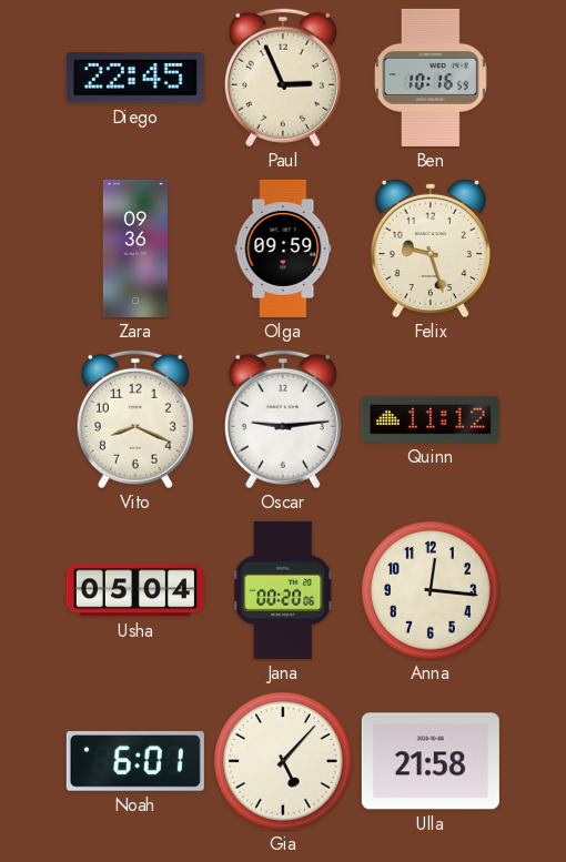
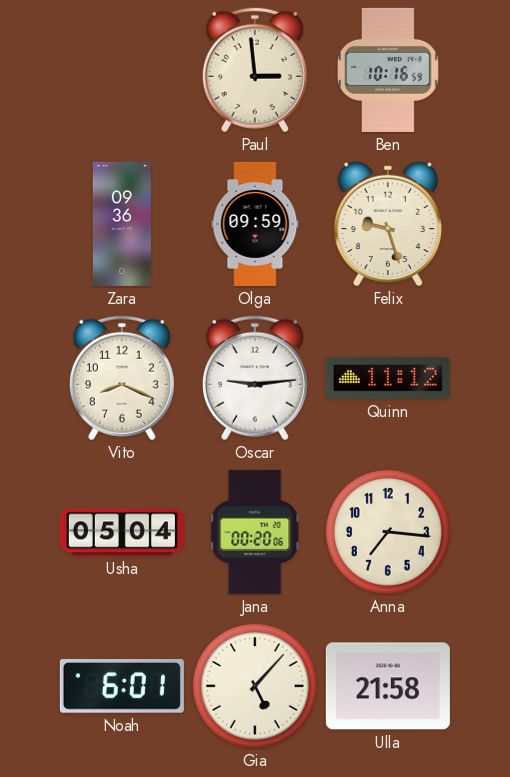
Diego: 22:45 -> none (135, 78)
Paul: 2:56 -> 2:59 (255, 70)
Anna: 12:16 -> 7:16 (389, 533)
